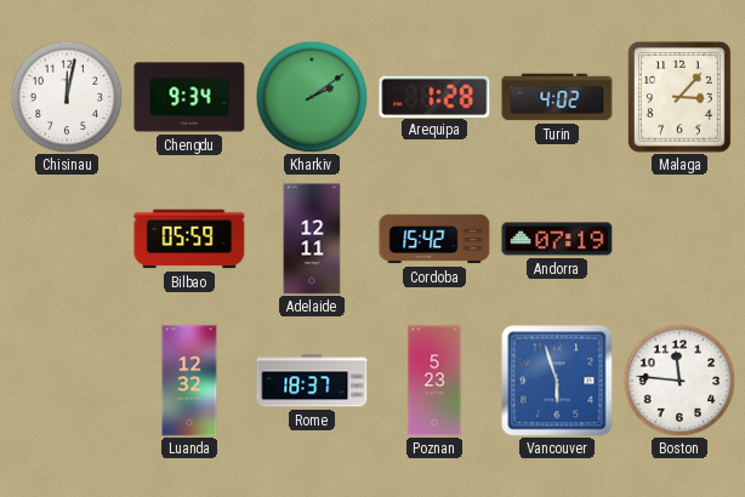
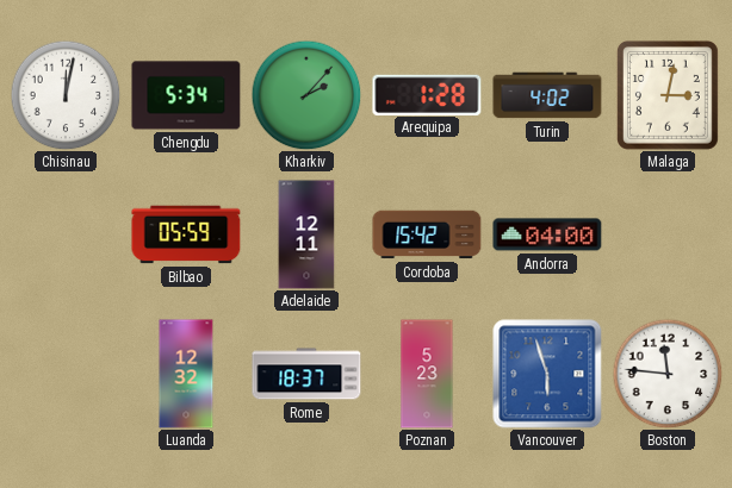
Chengdu: 9:34 -> 5:34 (186, 95)
Kharkiv: 2:09 -> 2:07 (306, 95)
Malaga: 3:07 -> 3:02 (668, 95)
Andorra: 07:19 -> 04:00 (547, 234)
